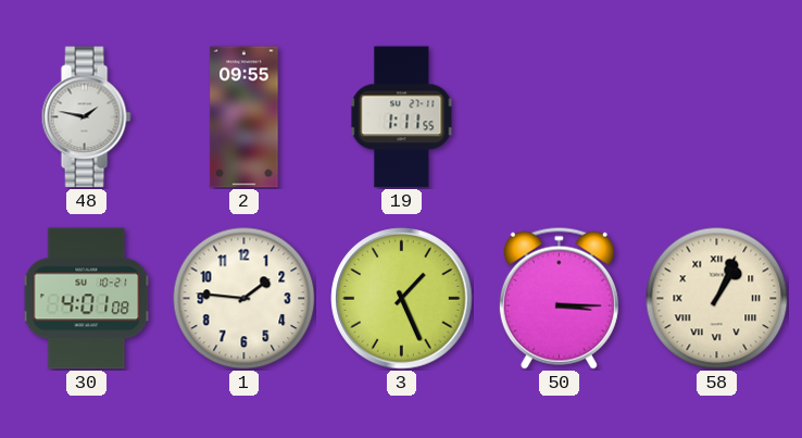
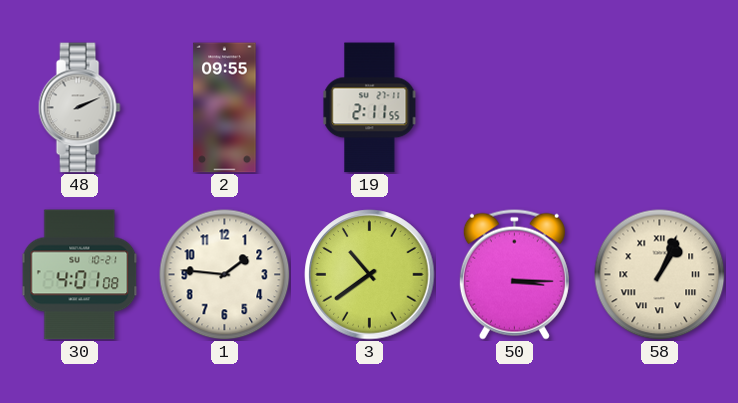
48: 1:47 -> 2:11 (79, 108)
19: 1:11 -> 2:11 (370, 108)
3: 1:26 -> 10:39 (370, 275)
